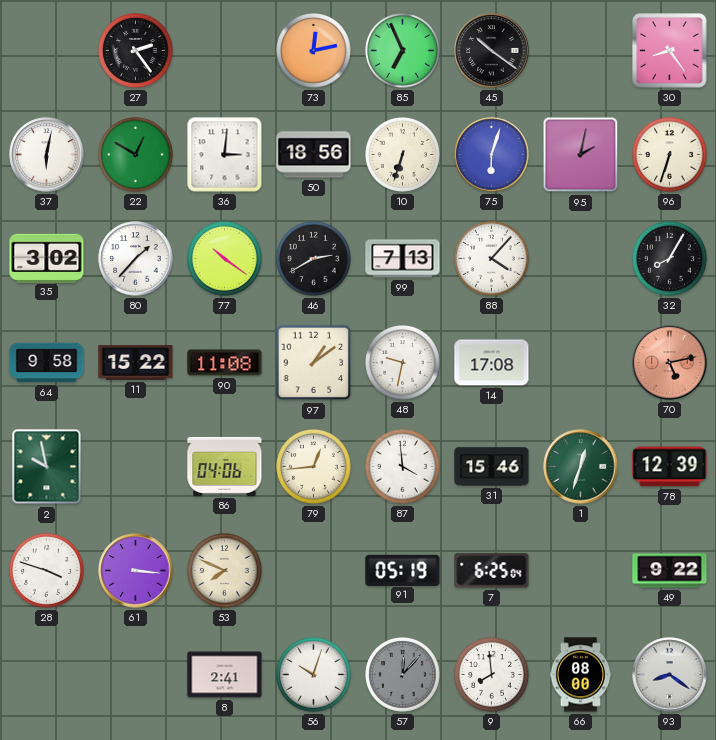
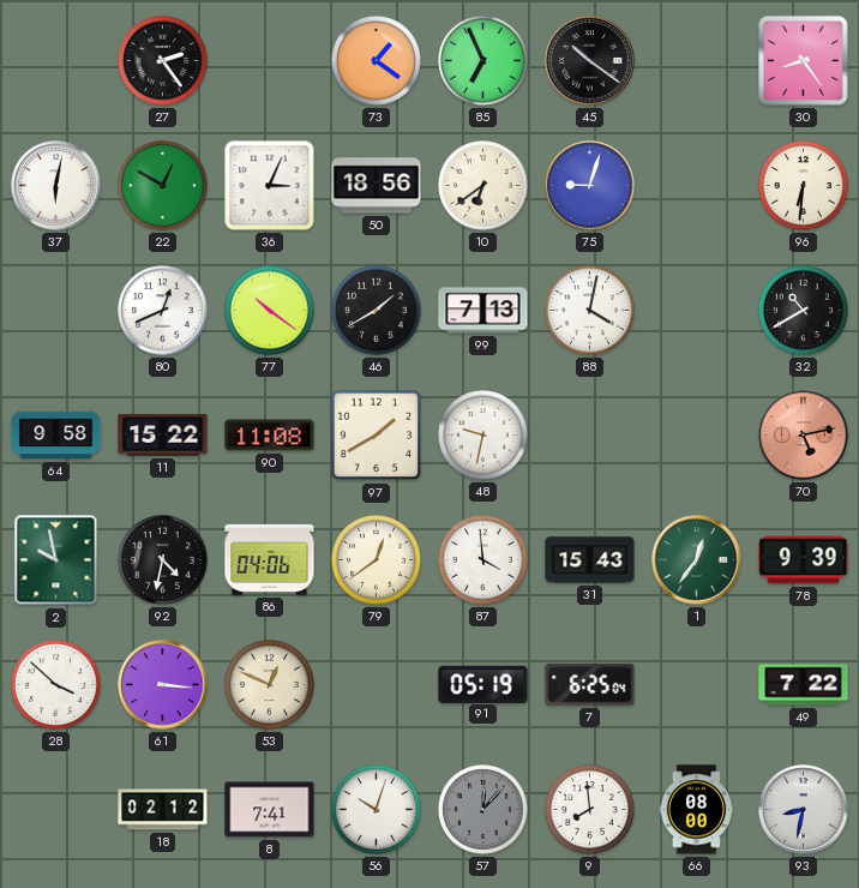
73: 12:13 -> 1:21 (377, 61)
36: 3:01 -> 3:04 (270, 186)
10: 6:33 -> 6:39 (483, 186)
75: 6:03 -> 9:03 (590, 186)
95: 2:02 -> none (581, 155)
96: 6:33 -> 6:31 (804, 186)
35: 3:02 -> none (47, 258)
80: 1:37 -> 12:41 (163, 311)
46: 2:40 -> 1:40 (377, 311)
88: 4:07 -> 4:02 (590, 311)
32: 8:05 -> 10:40 (804, 311)
97: 1:09 -> 1:40 (377, 436)
14: 17:08 -> none (492, 363)
92: none -> 4:32 (163, 560)
79: 12:44 -> 12:39 (377, 560)
31: 15:46 -> 15:43 (590, 560)
1: 12:33 -> 12:36 (697, 560)
78: 12:39 -> 9:39 (804, 560)
28: 3:48 -> 3:52 (56, 685)
53: 7:49 -> 12:49 (270, 685)
49: 9:22 -> 7:22 (804, 685)
18: none -> 02:12 (163, 810)
8: 2:41 -> 7:41 (270, 810)
93: 8:21 -> 8:32 (804, 810)
